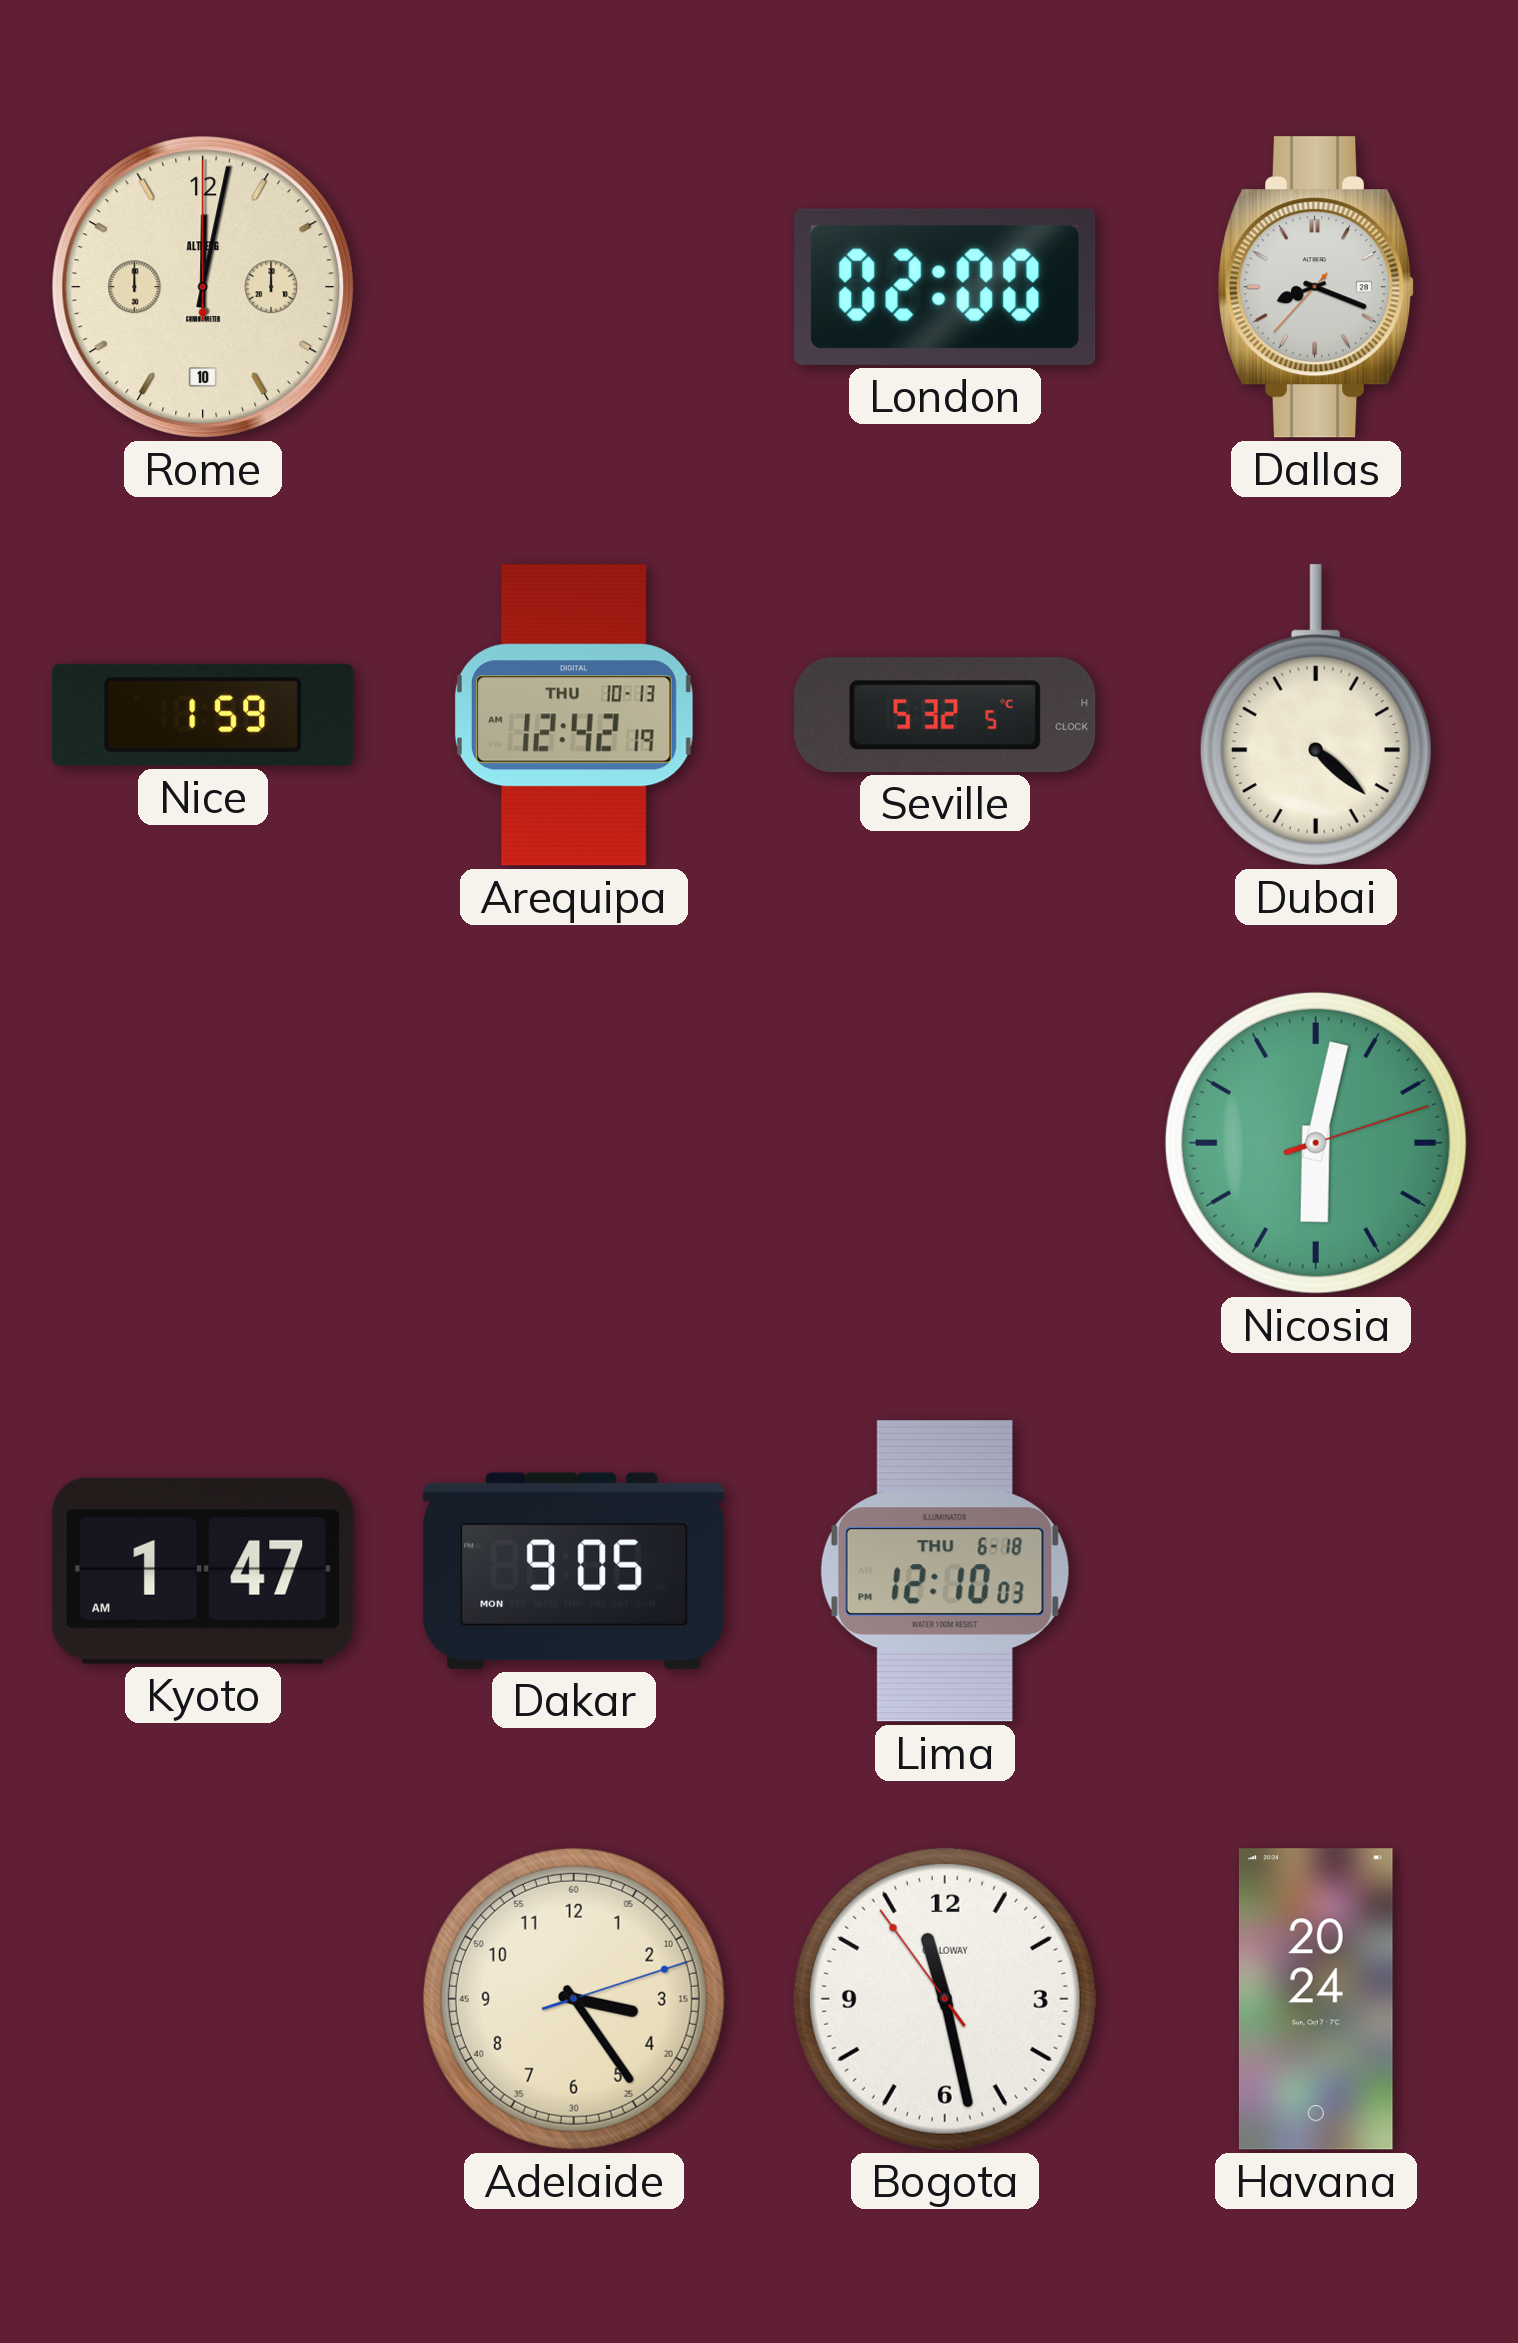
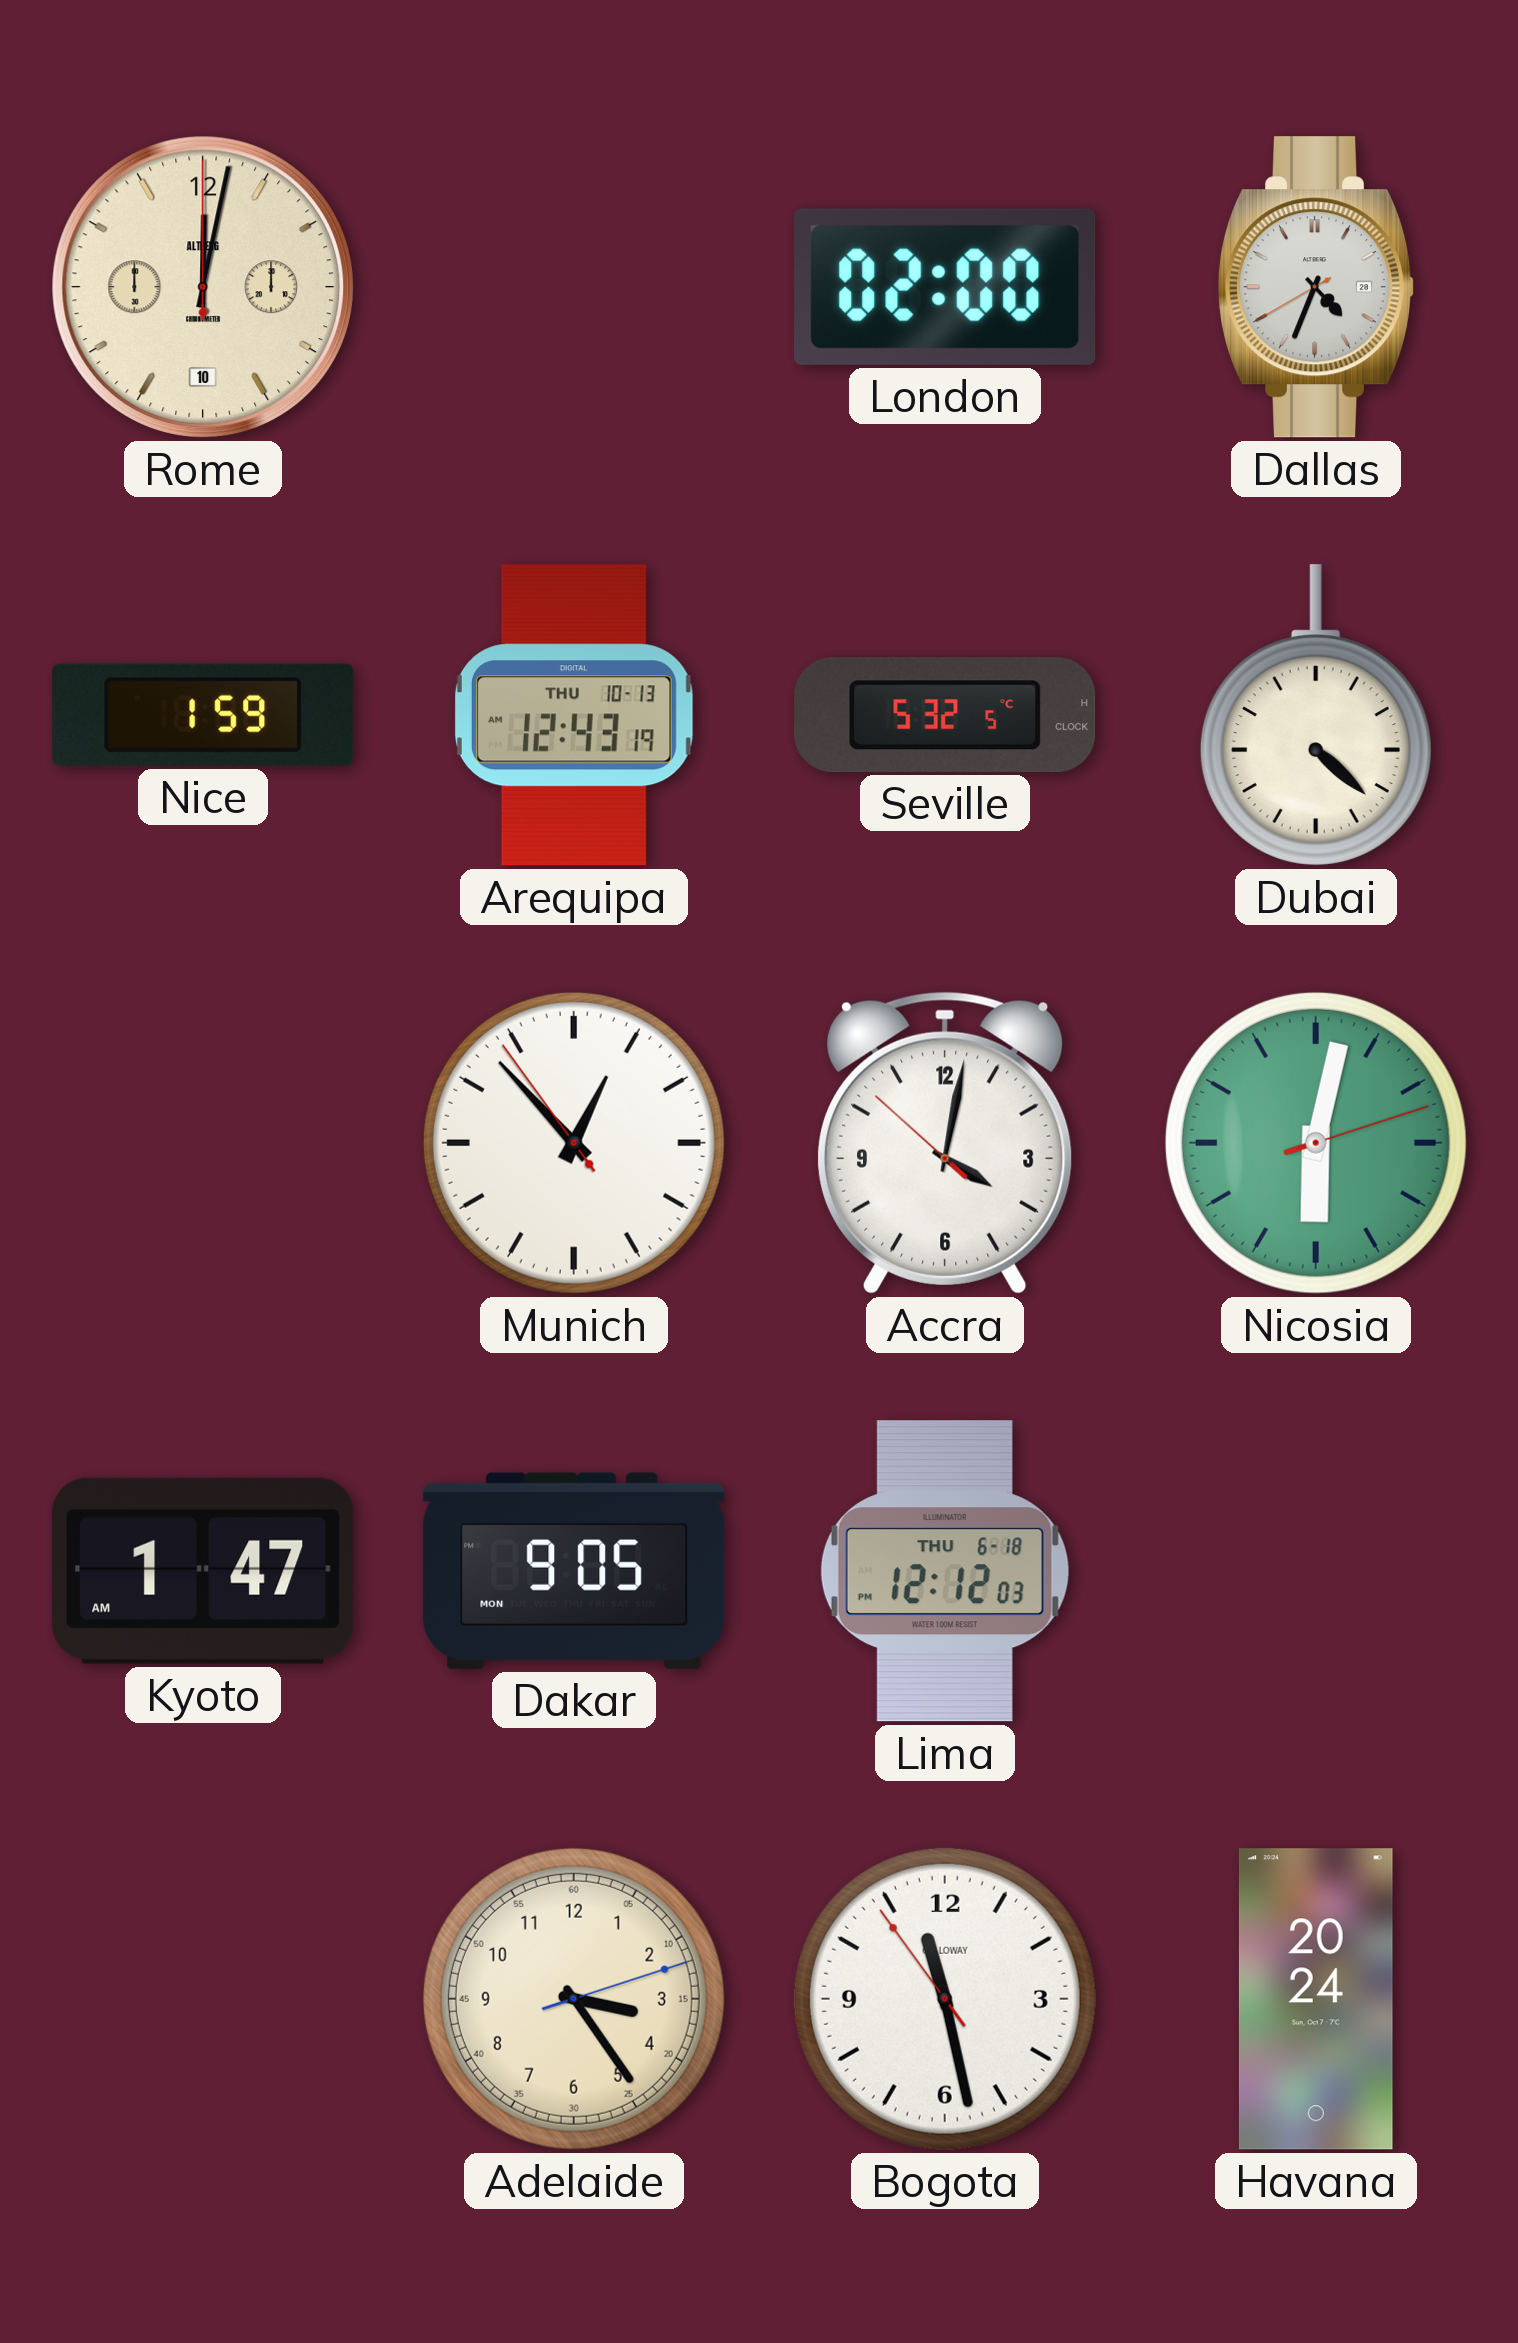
Dallas: 8:18 -> 4:33 (1317, 287)
Arequipa: 12:42 -> 12:43 (574, 715)
Munich: none -> 12:52 (574, 1143)
Accra: none -> 4:01 (945, 1143)
Lima: 12:10 -> 12:12 (945, 1571)
